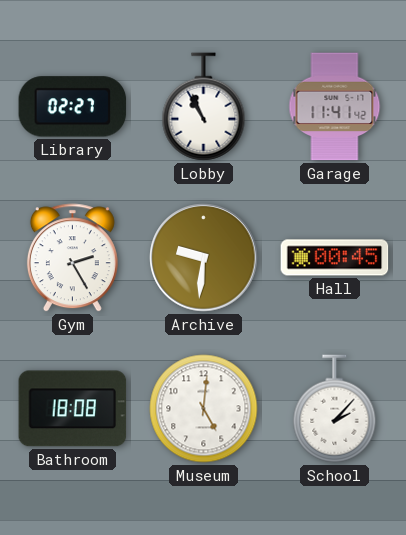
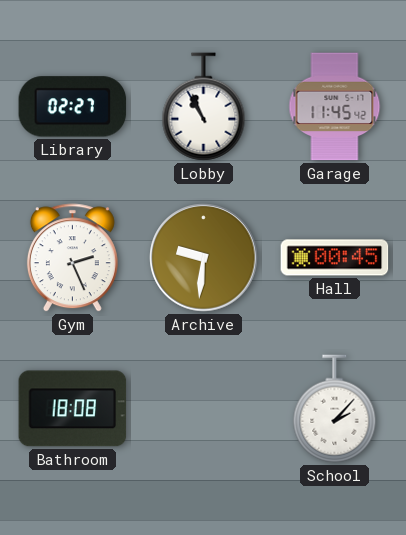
Garage: 11:41 -> 11:45 (335, 107)
Gym: 2:25 -> 2:26 (72, 258)
Museum: 5:01 -> none (204, 409)
